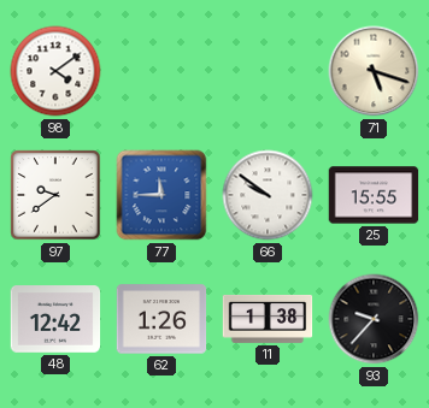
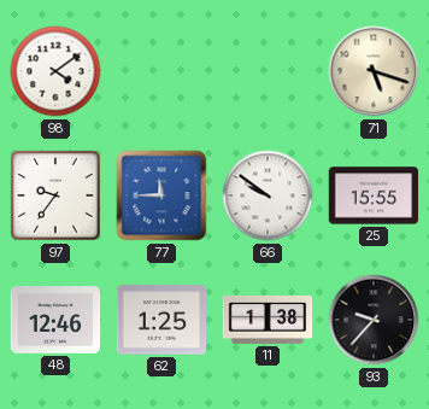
97: 9:39 -> 9:36 (55, 195)
48: 12:42 -> 12:46 (55, 320)
62: 1:26 -> 1:25 (161, 320)
